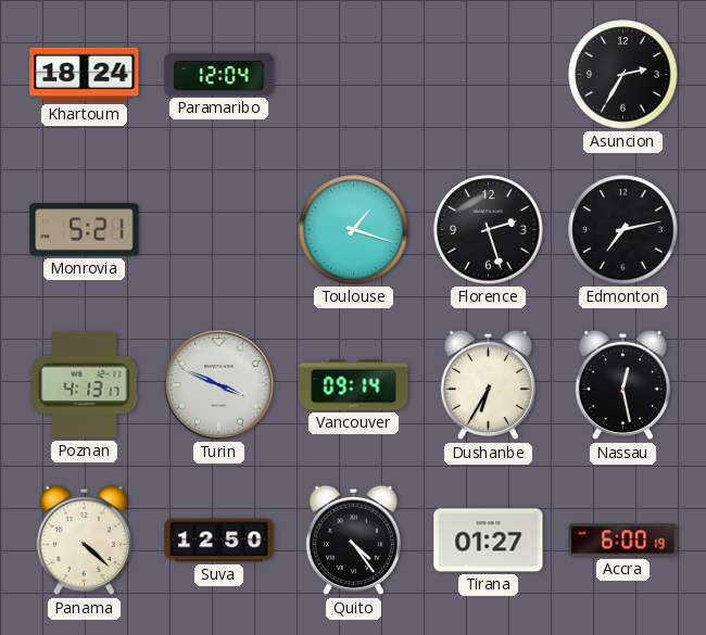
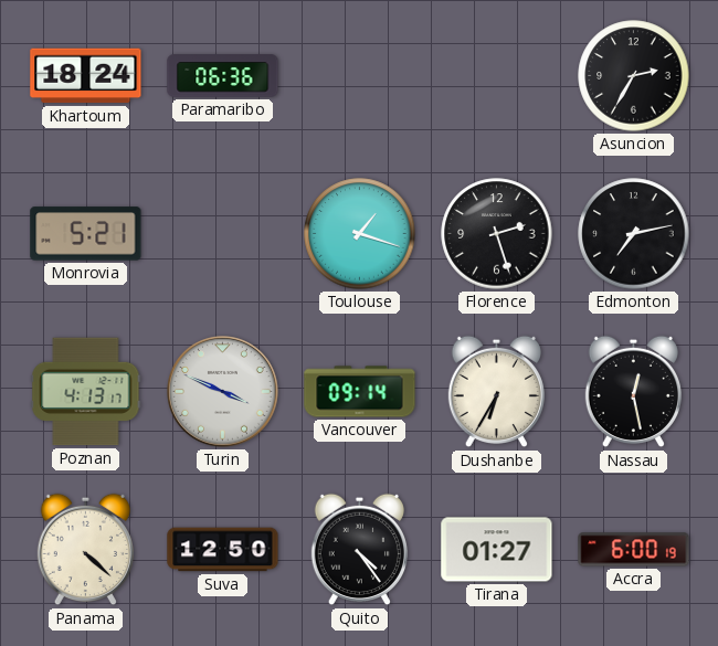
Paramaribo: 12:04 -> 06:36 (223, 76)
